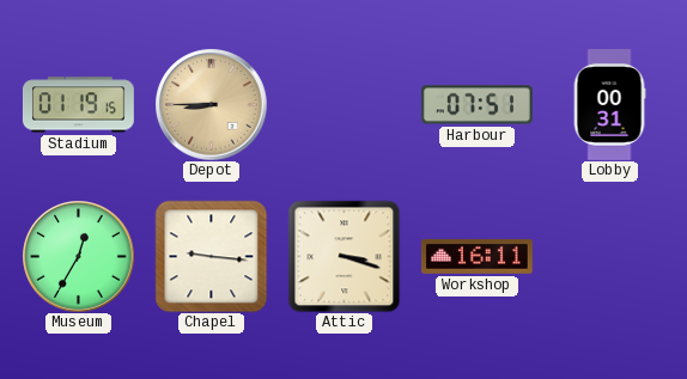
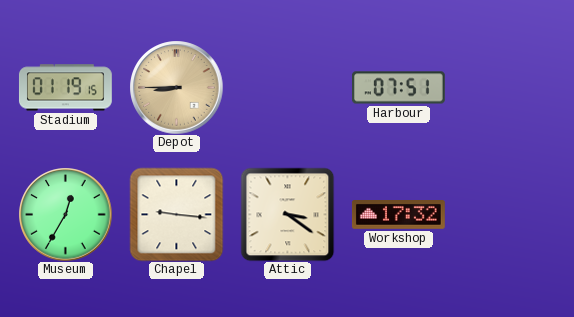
Lobby: 00:31 -> none (609, 105)
Attic: 3:18 -> 3:21 (287, 214)
Workshop: 16:11 -> 17:32 (399, 215)
